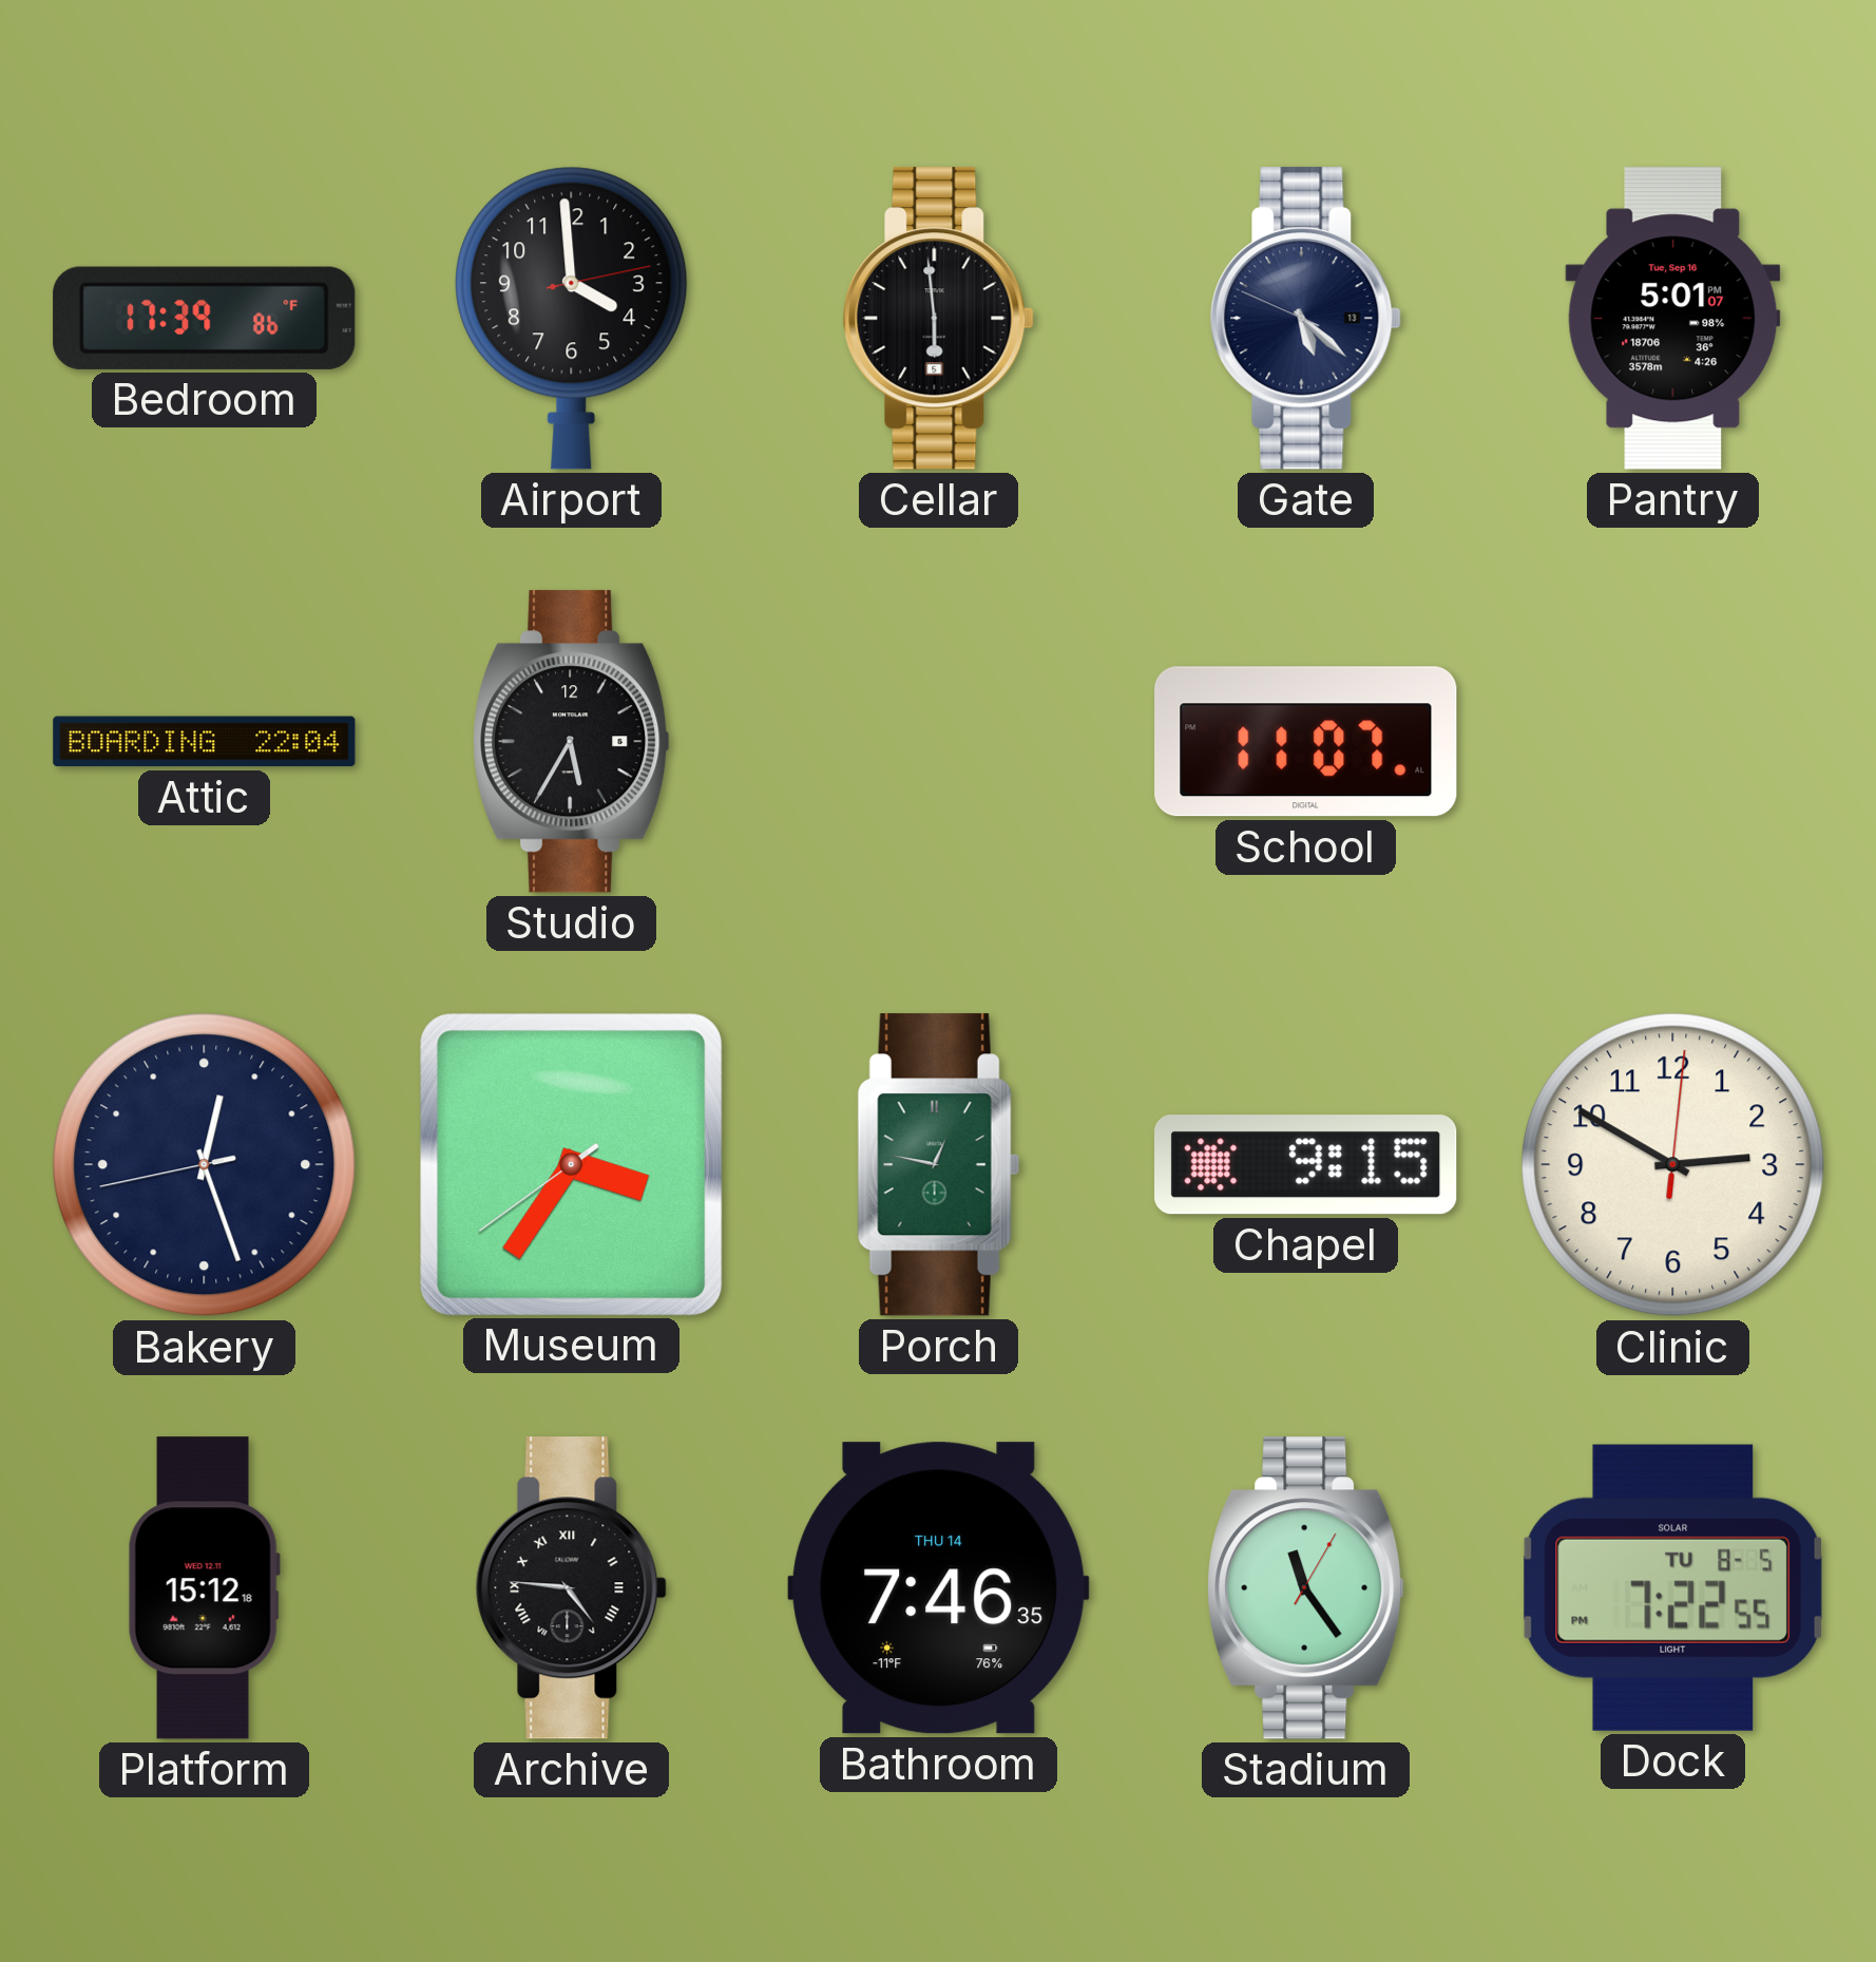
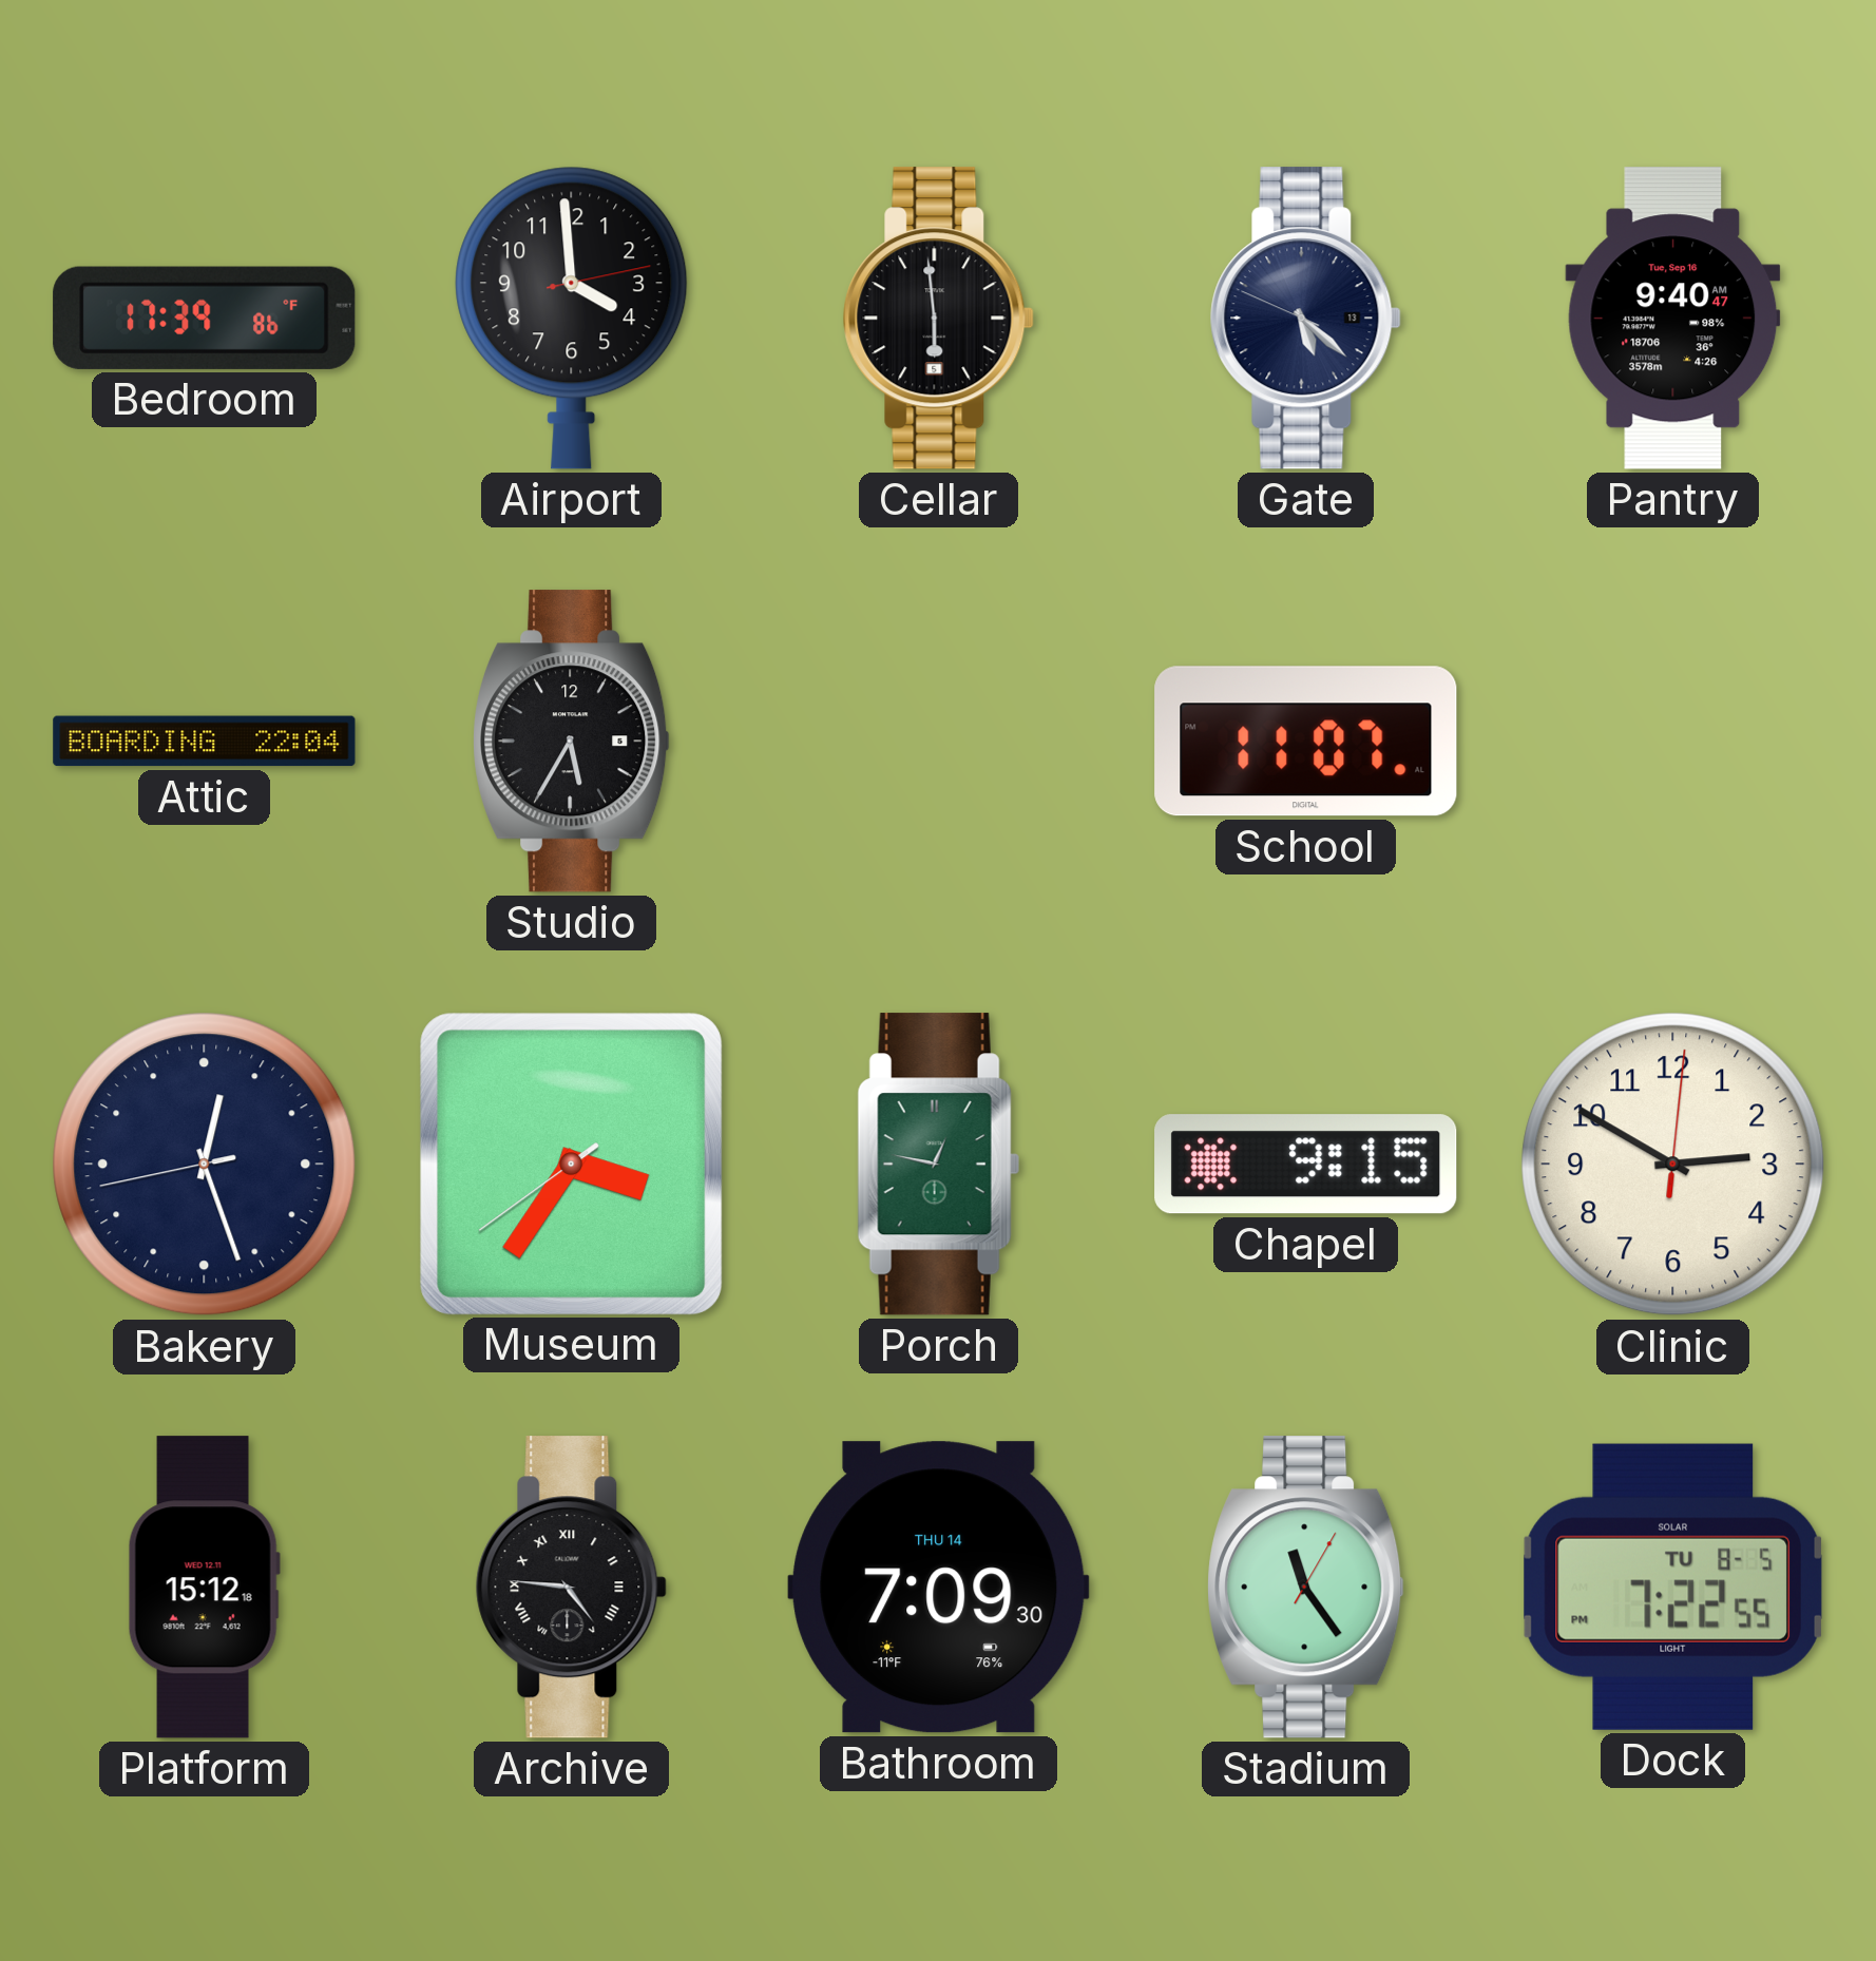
Pantry: 5:01 -> 9:40 (1673, 319)
Bathroom: 7:46 -> 7:09 (939, 1588)
